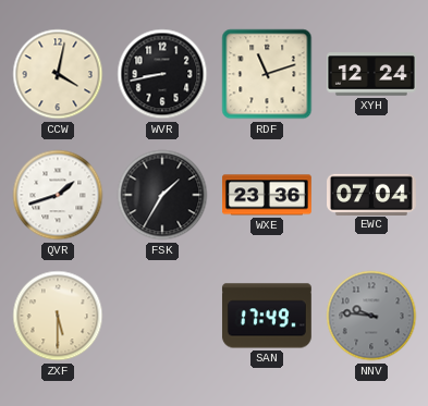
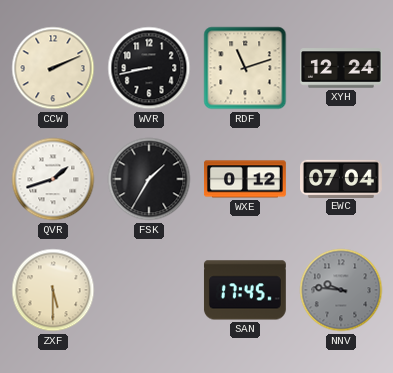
CCW: 4:02 -> 2:11 (53, 68)
WXE: 23:36 -> 0:12 (246, 179)
SAN: 17:49 -> 17:45 (245, 290)
